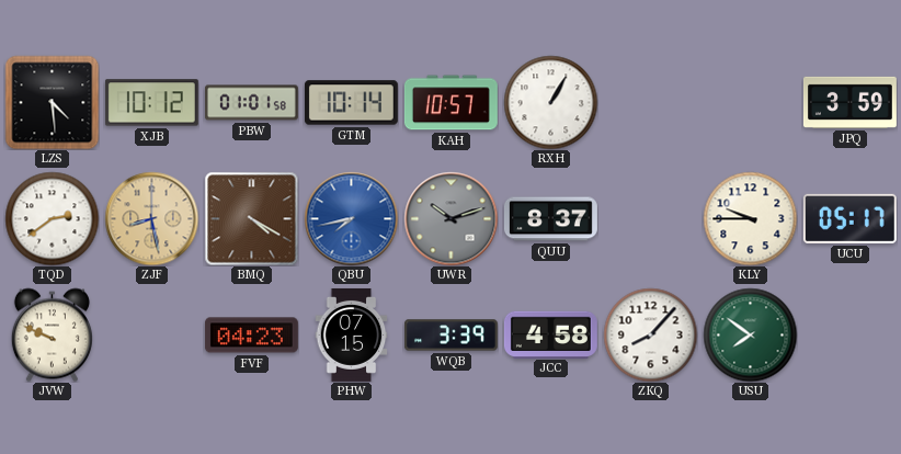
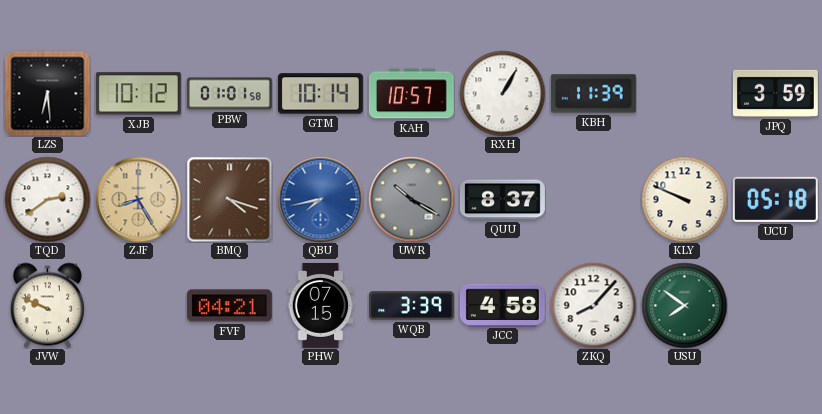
LZS: 4:29 -> 6:29 (47, 93)
KBH: none -> 11:39 (593, 94)
ZJF: 8:28 -> 8:25 (138, 199)
BMQ: 4:20 -> 4:18 (229, 199)
UWR: 10:12 -> 10:20 (411, 199)
KLY: 9:45 -> 9:49 (684, 199)
UCU: 05:17 -> 05:18 (775, 199)
FVF: 04:23 -> 04:21 (229, 306)
